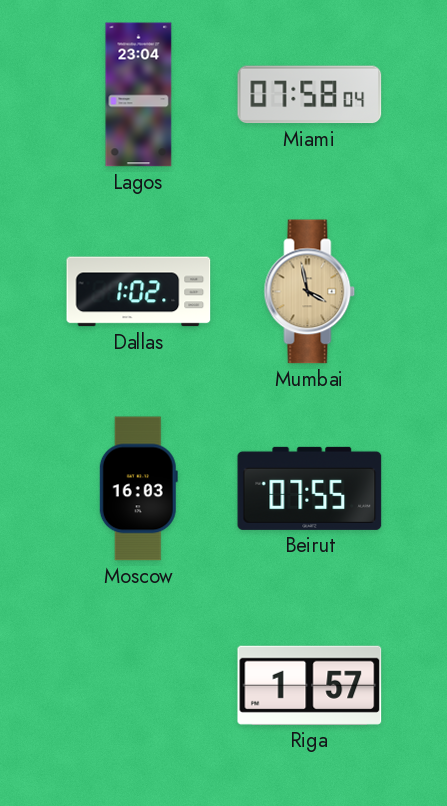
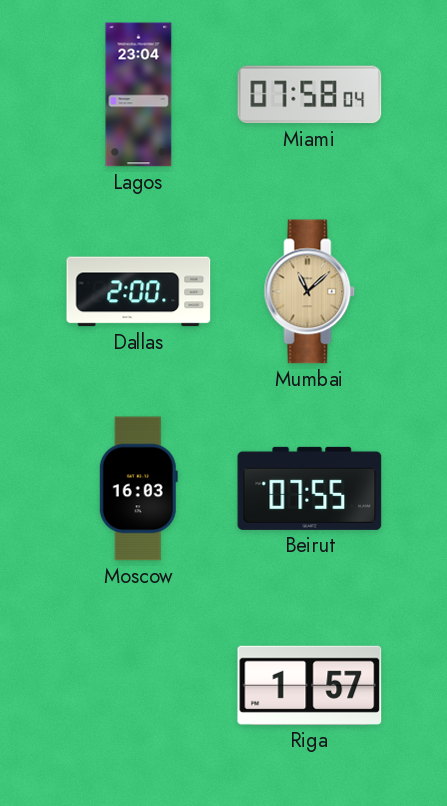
Dallas: 1:02 -> 2:00 (139, 292)
Mumbai: 3:58 -> 11:08 (310, 292)
